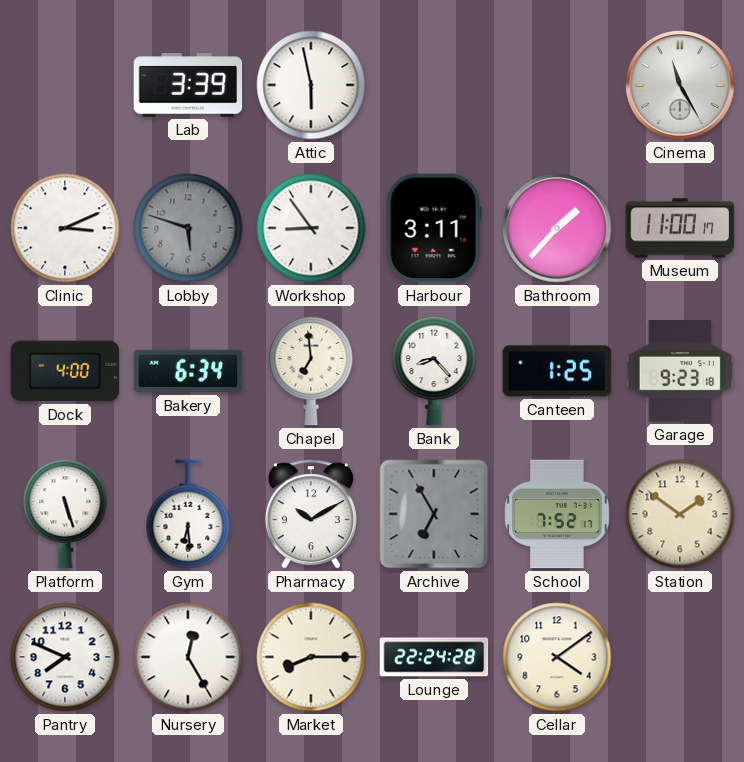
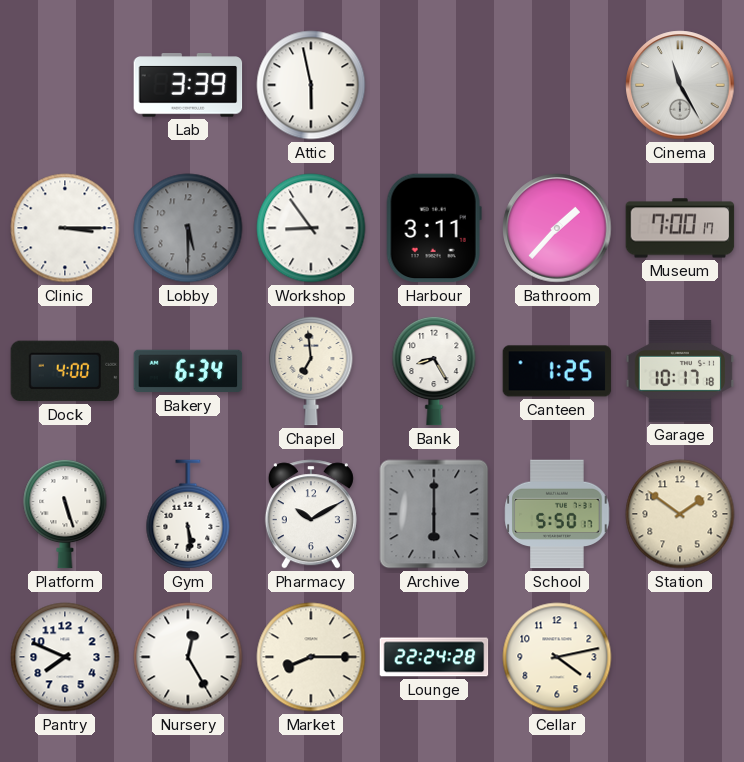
Clinic: 3:11 -> 3:15 (65, 228)
Lobby: 5:48 -> 5:30 (188, 228)
Museum: 11:00 -> 7:00 (680, 228)
Bank: 8:23 -> 8:25 (434, 371)
Garage: 9:23 -> 10:17 (680, 372)
Gym: 6:29 -> 5:29 (188, 514)
Archive: 6:55 -> 6:00 (434, 514)
School: 7:52 -> 5:50 (557, 514)
Cellar: 4:09 -> 4:13 (557, 657)
